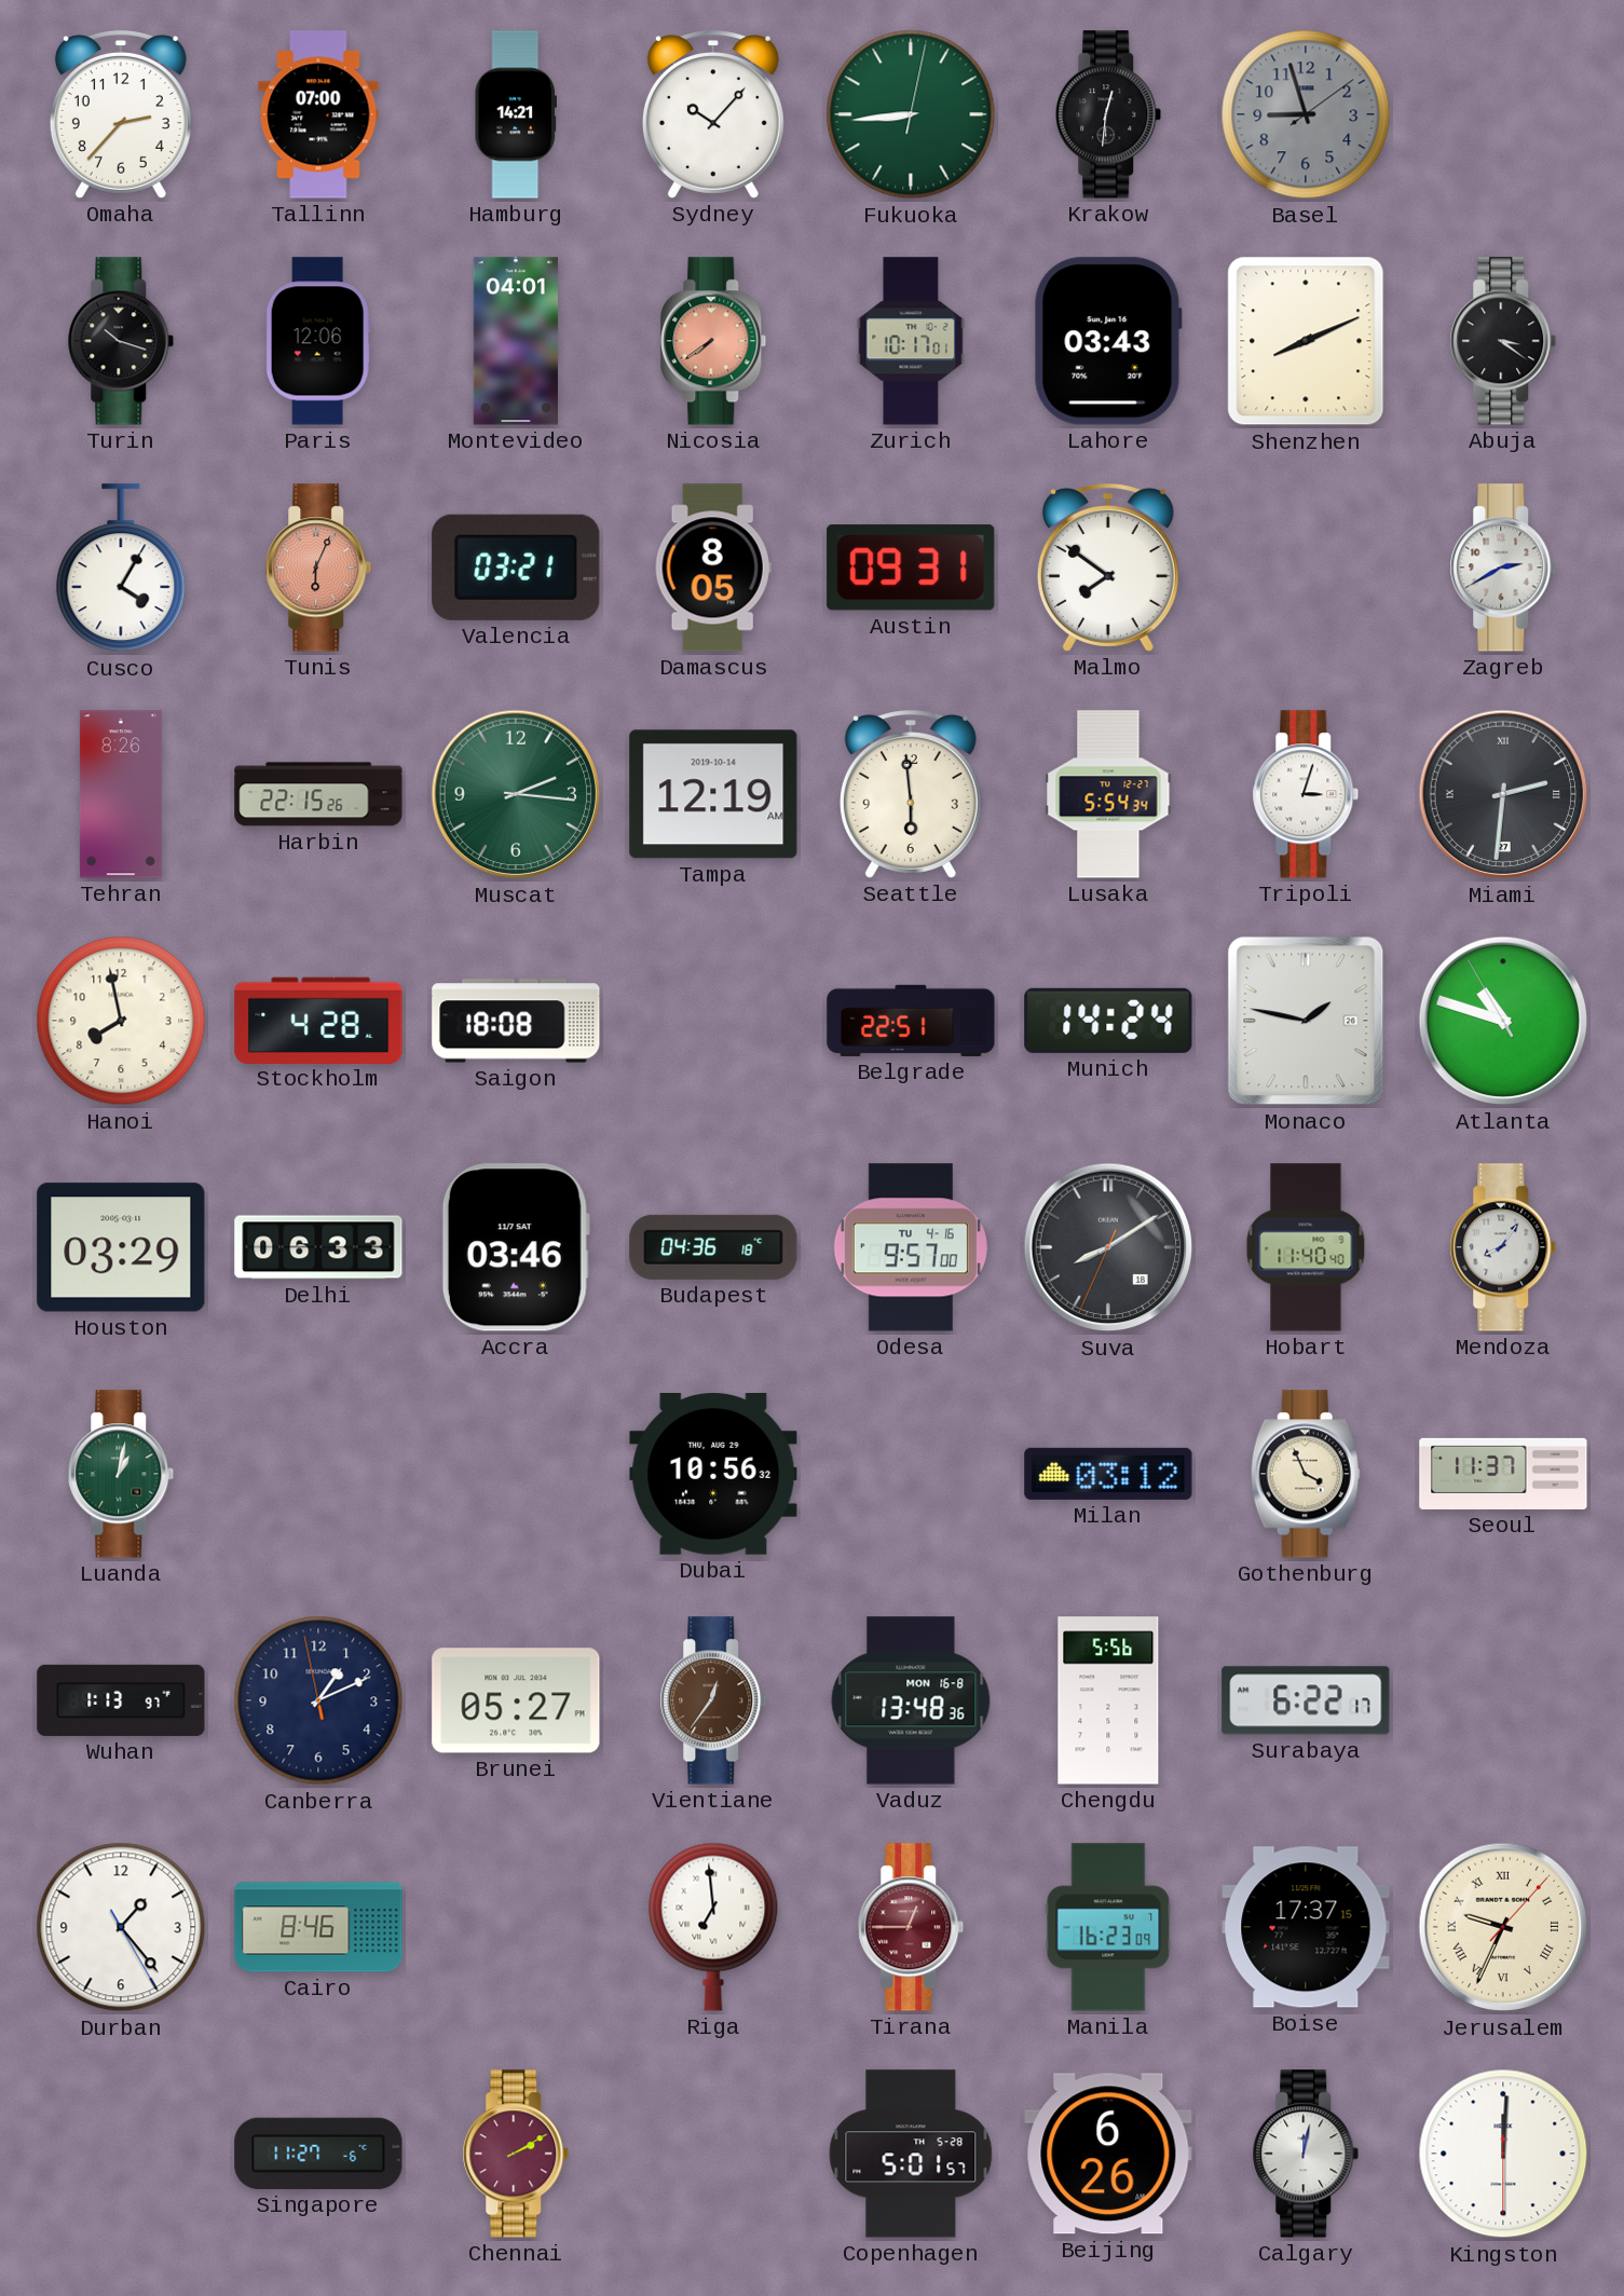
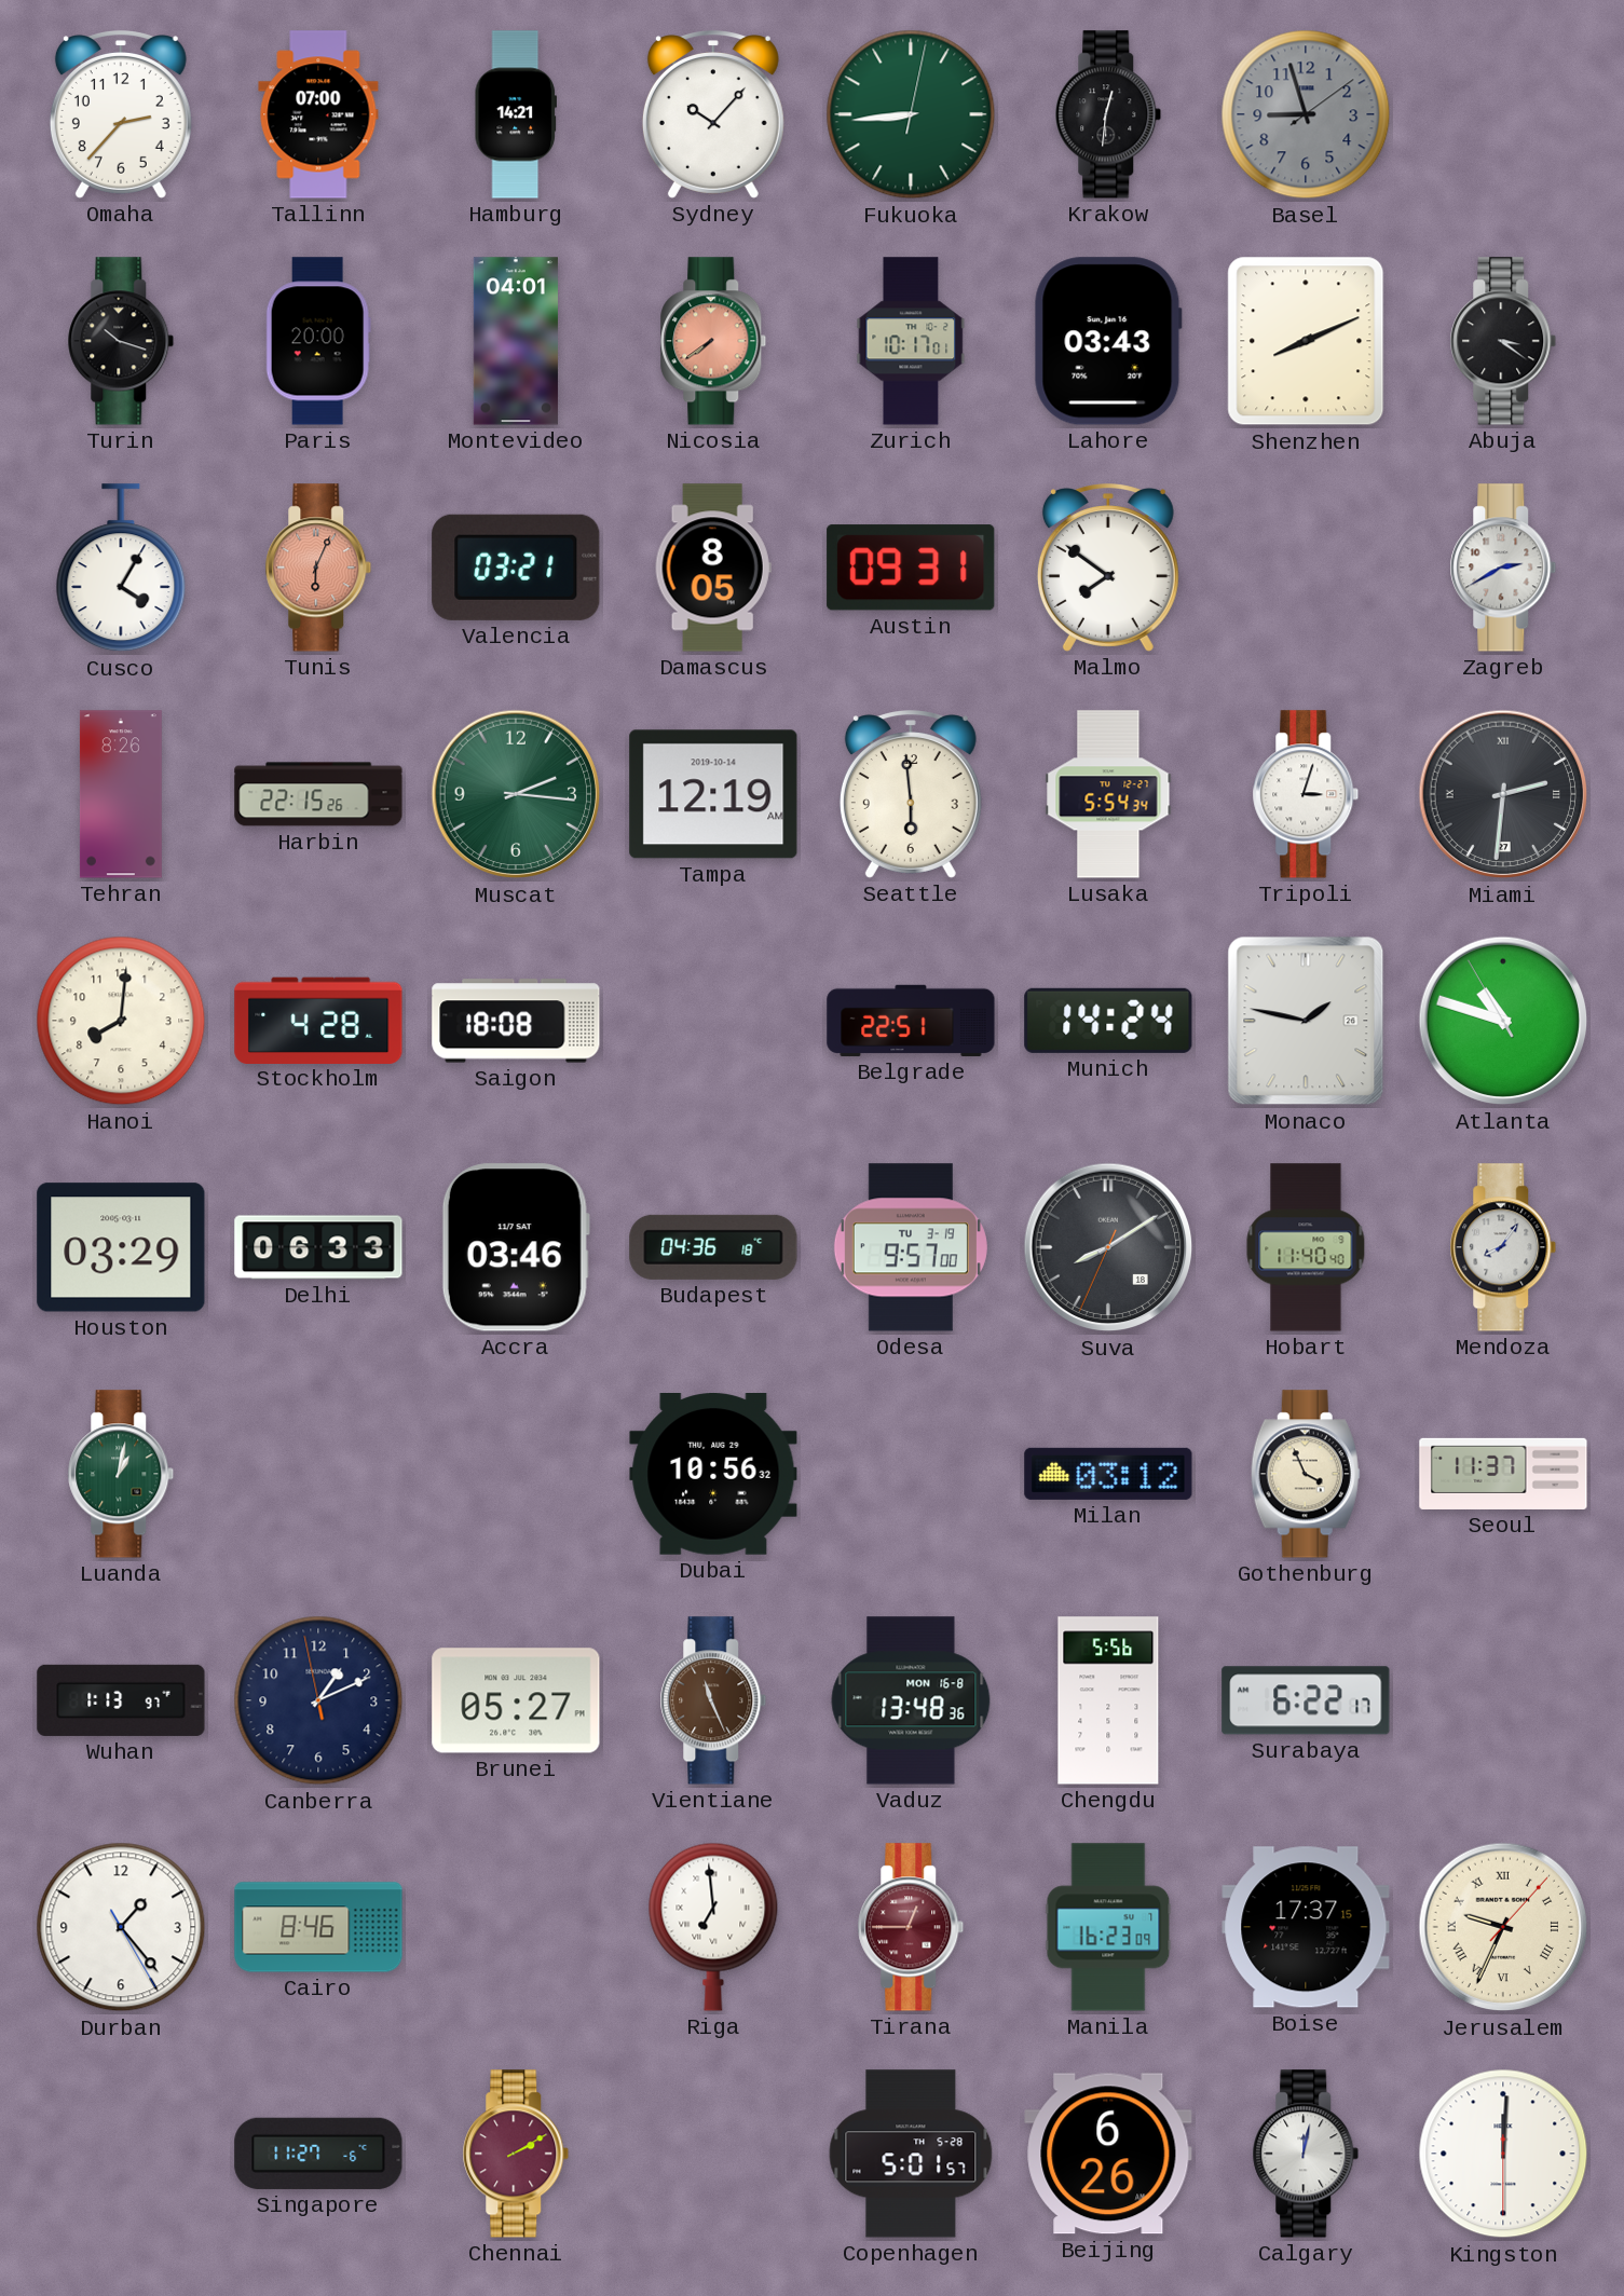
Paris: 12:06 -> 20:00 (318, 341)
Hanoi: 7:58 -> 8:01 (121, 1021)
Odesa date: TU 4-16 -> TU 3-19 (911, 1247)
Vientiane: 12:36 -> 11:26 (713, 1700)
